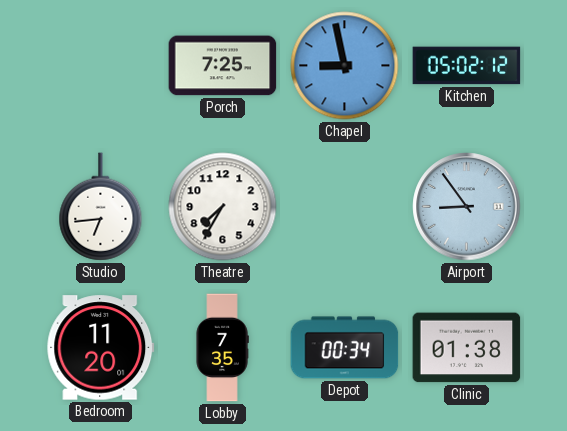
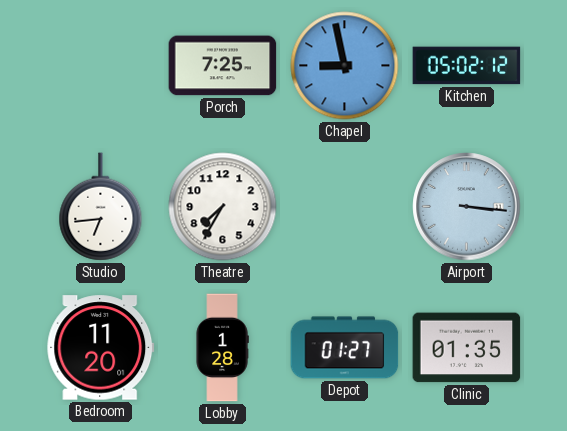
Airport: 8:54 -> 3:16 (467, 207)
Lobby: 7:35 -> 1:28 (222, 348)
Depot: 00:34 -> 01:27 (345, 348)
Clinic: 01:38 -> 01:35 (467, 348)
